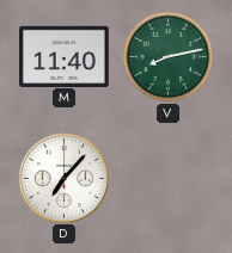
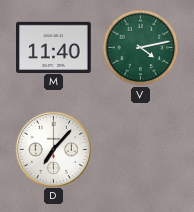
V: 8:13 -> 4:13 (141, 48)
